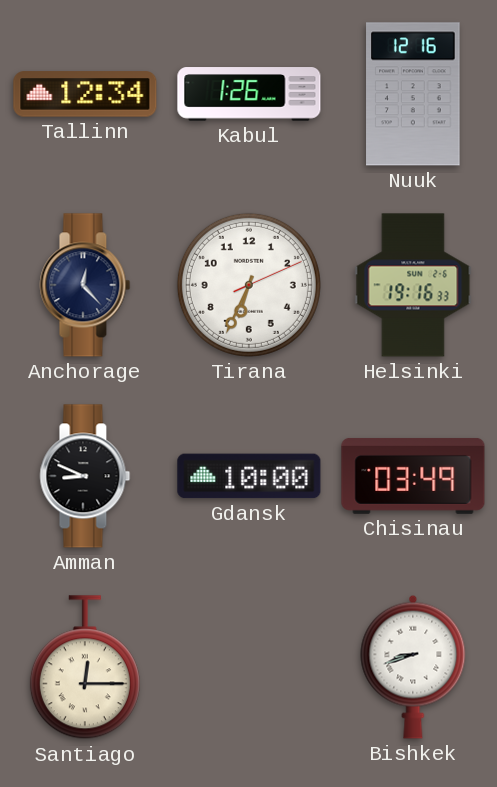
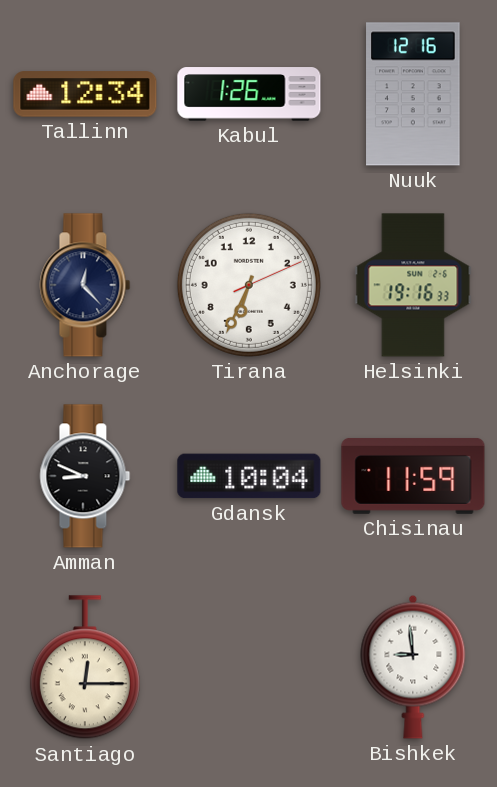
Gdansk: 10:00 -> 10:04 (249, 476)
Chisinau: 03:49 -> 11:59 (413, 476)
Bishkek: 8:42 -> 8:59 (413, 667)
